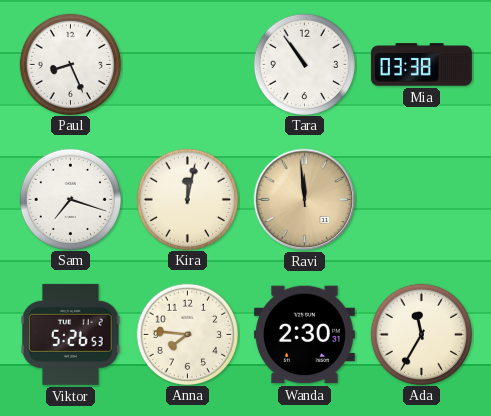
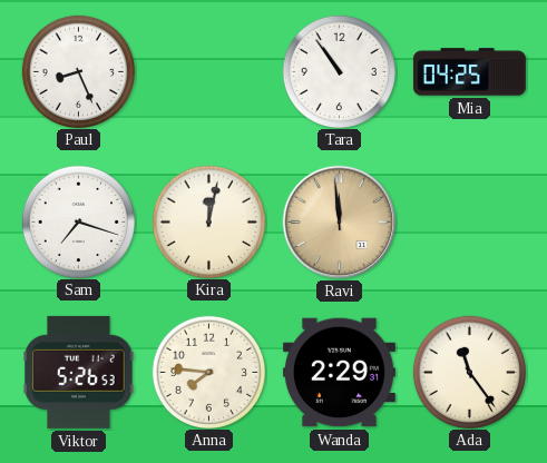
Mia: 03:38 -> 04:25 (469, 72)
Wanda: 2:30 -> 2:29 (339, 373)
Ada: 11:35 -> 11:24 (469, 372)
